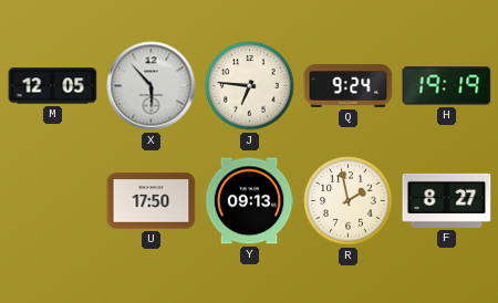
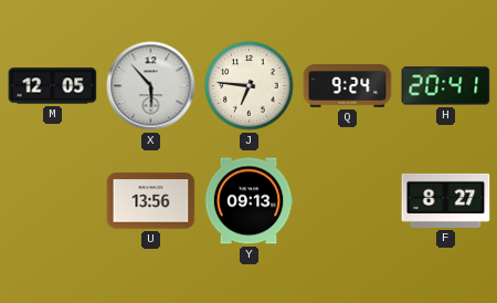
H: 19:19 -> 20:41 (446, 86)
U: 17:50 -> 13:56 (151, 201)
R: 1:58 -> none (349, 201)
